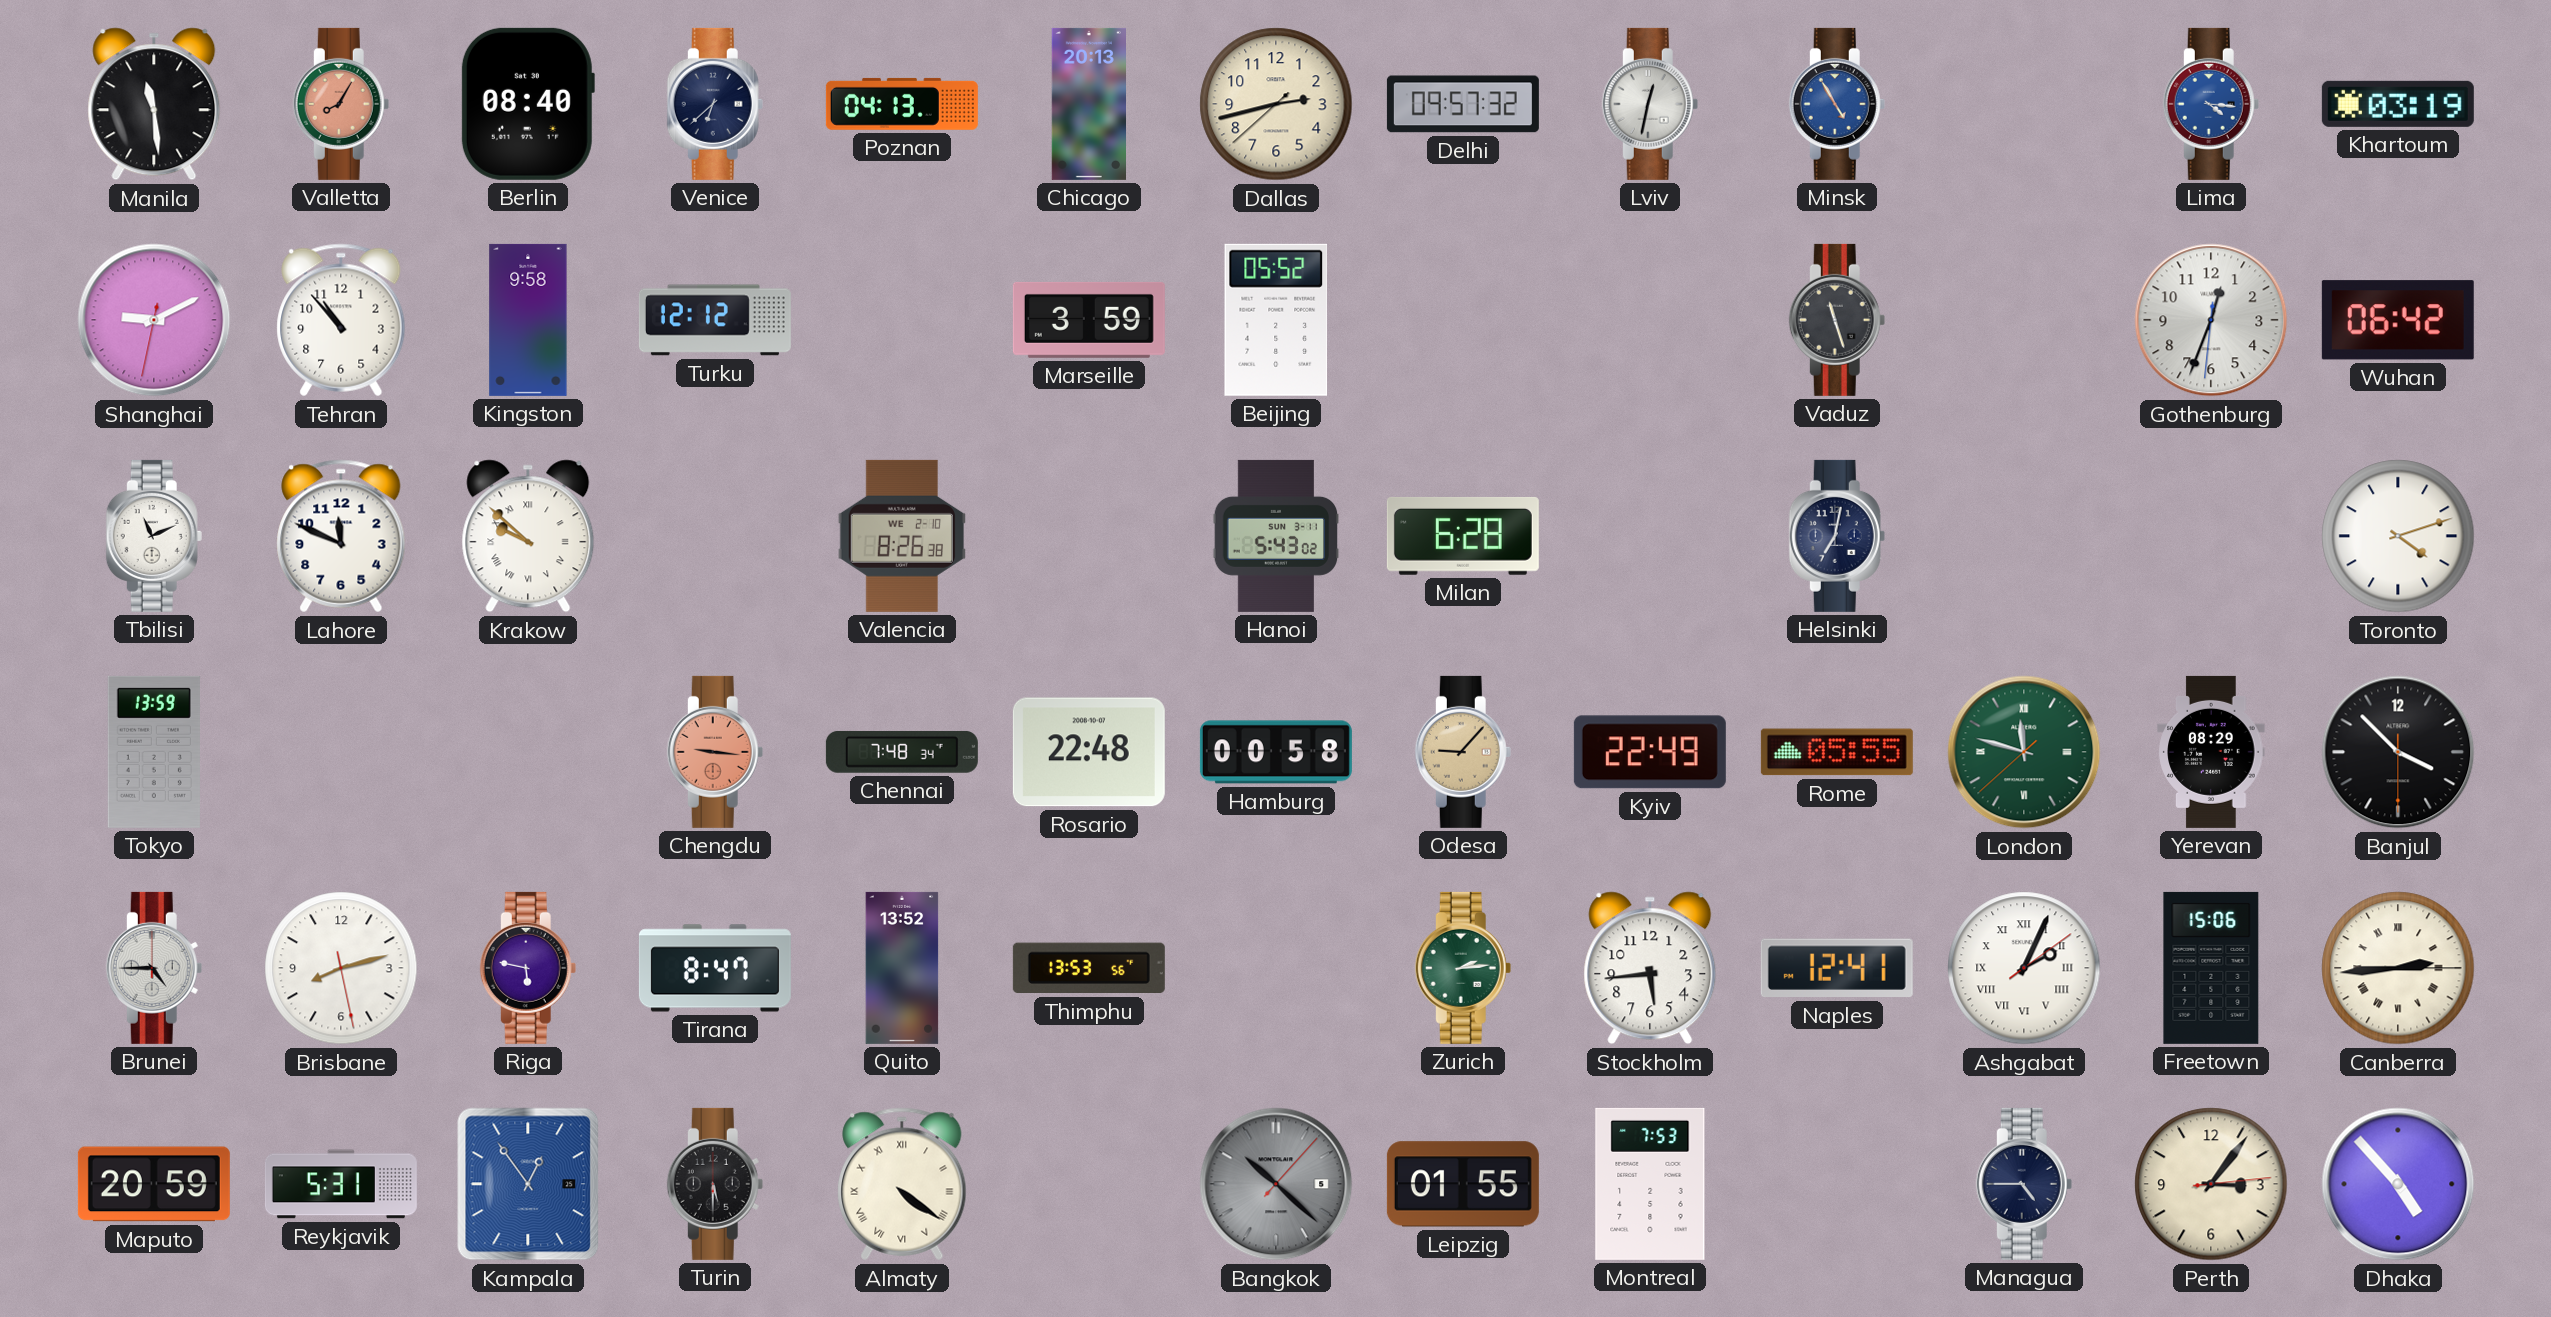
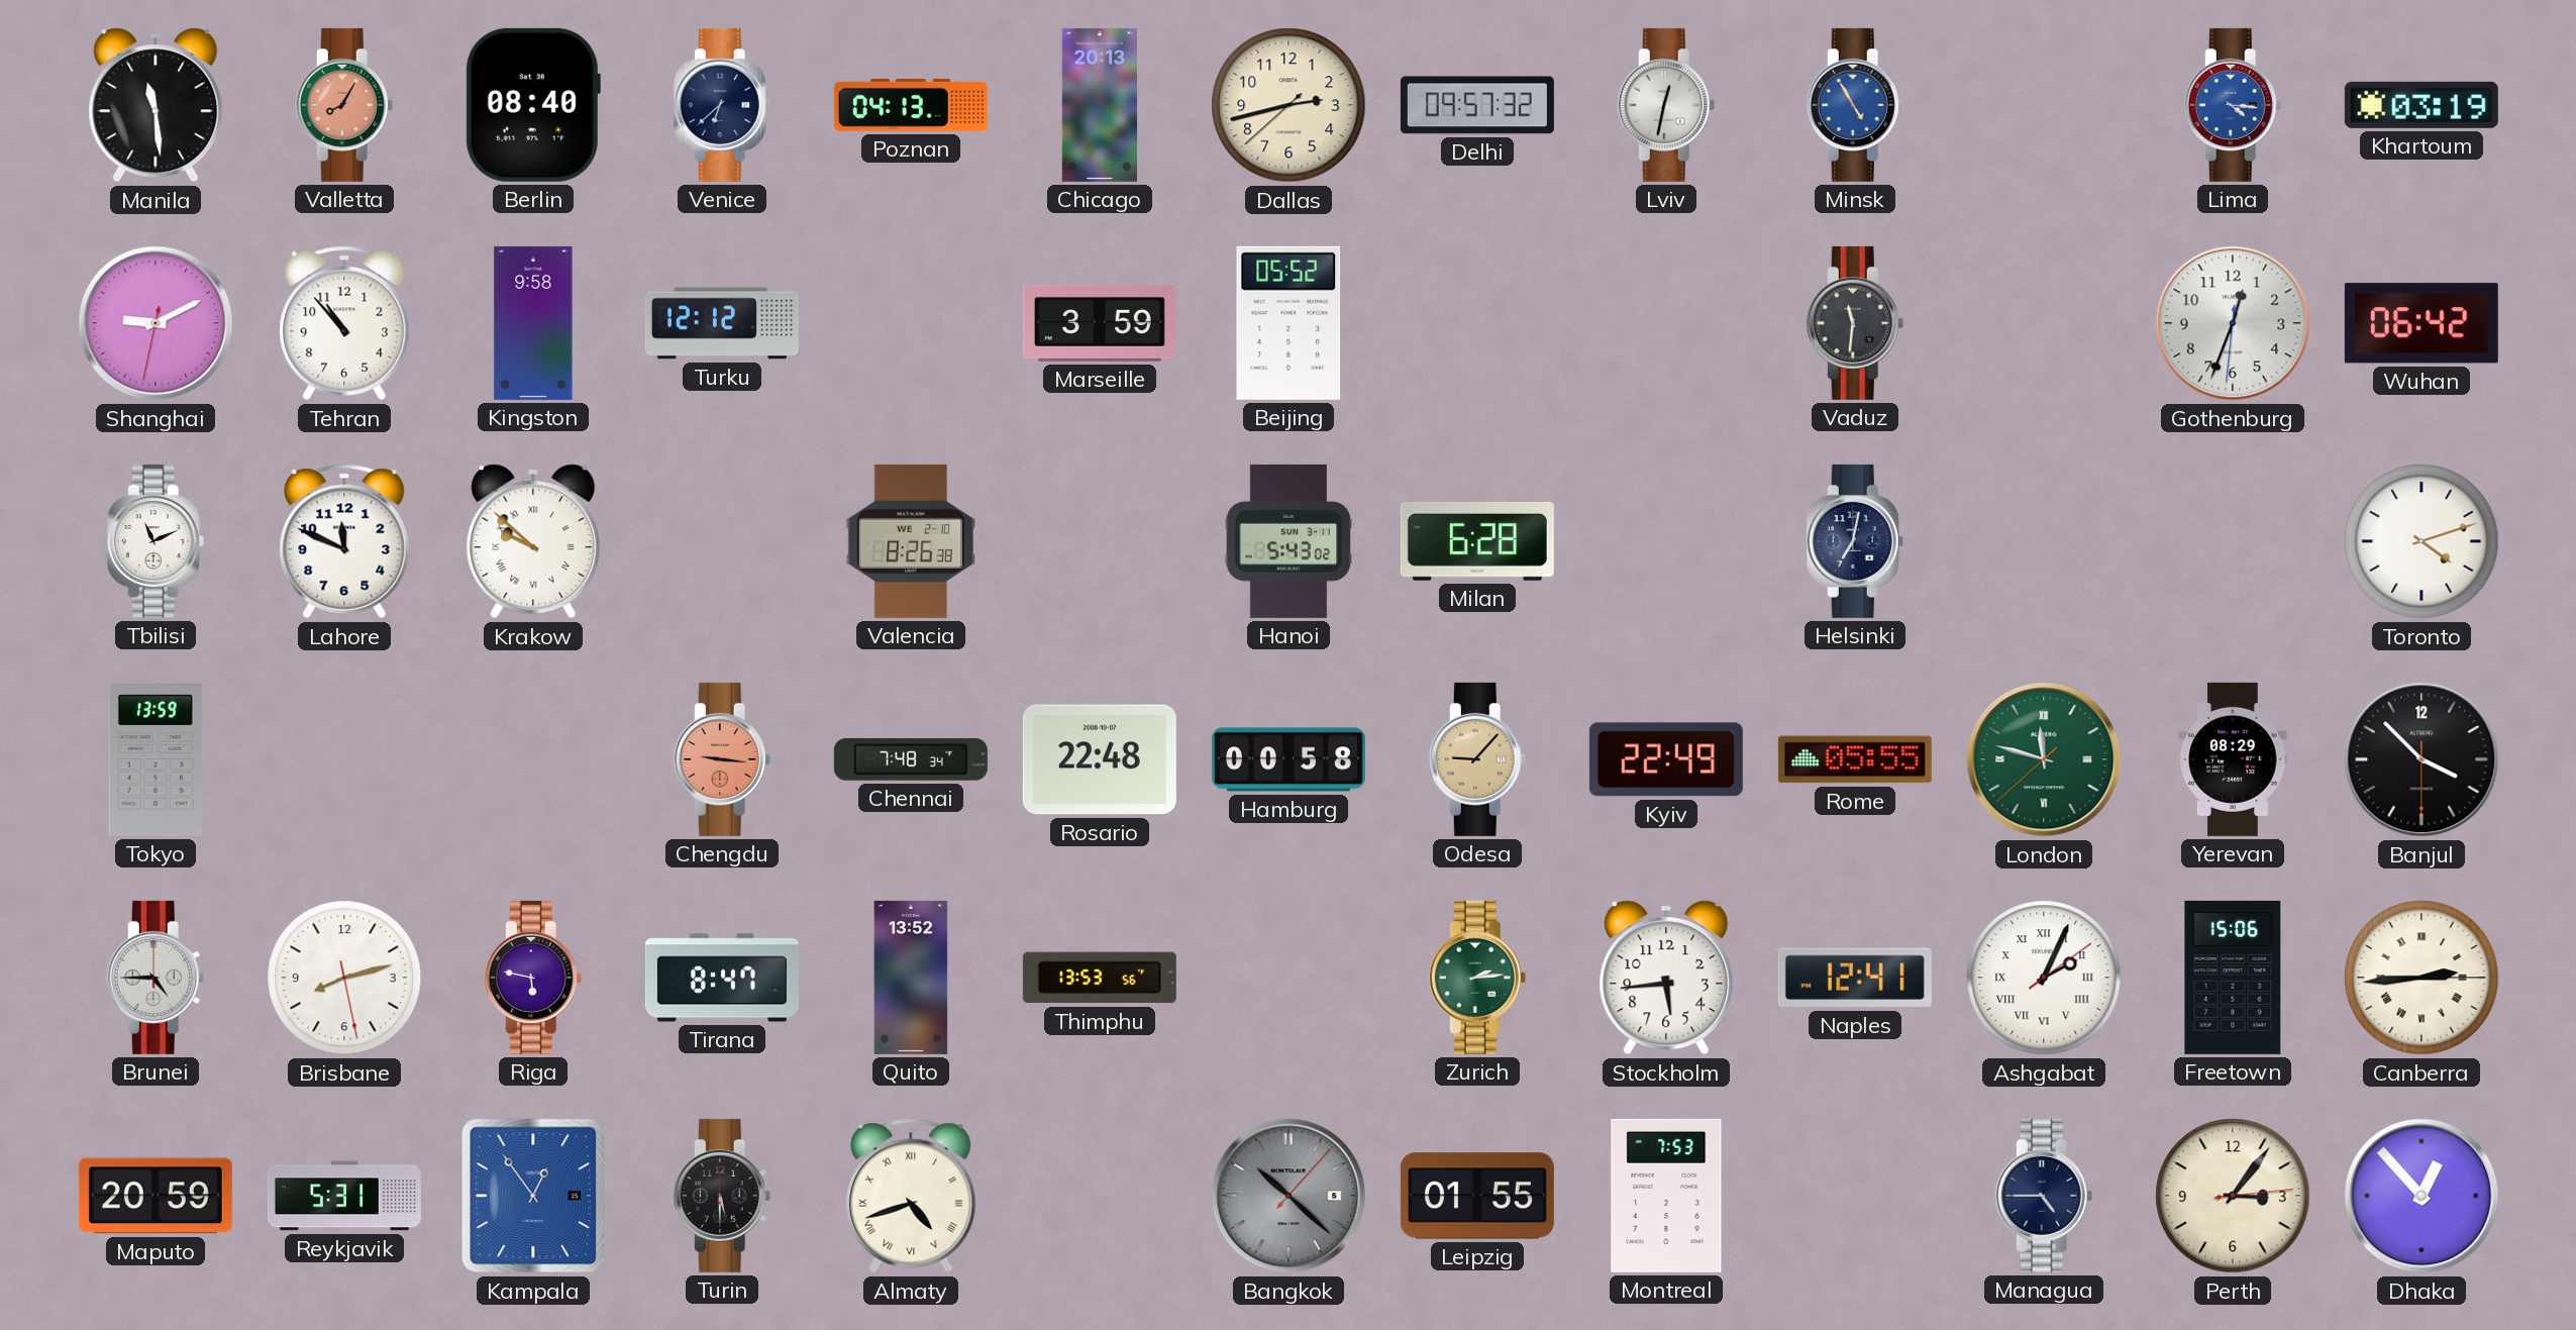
Vaduz: 11:27 -> 11:31 (1855, 323)
Almaty: 4:21 -> 4:42 (911, 1196)
Dhaka: 4:53 -> 12:53 (2422, 1196)
